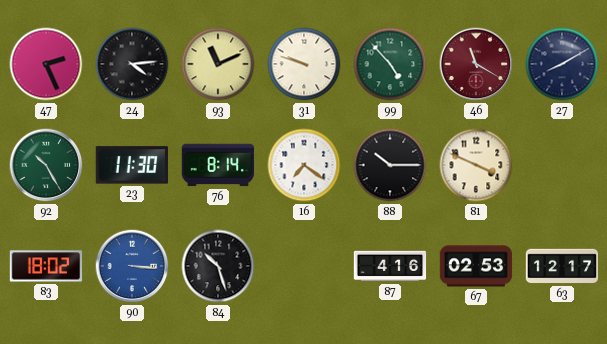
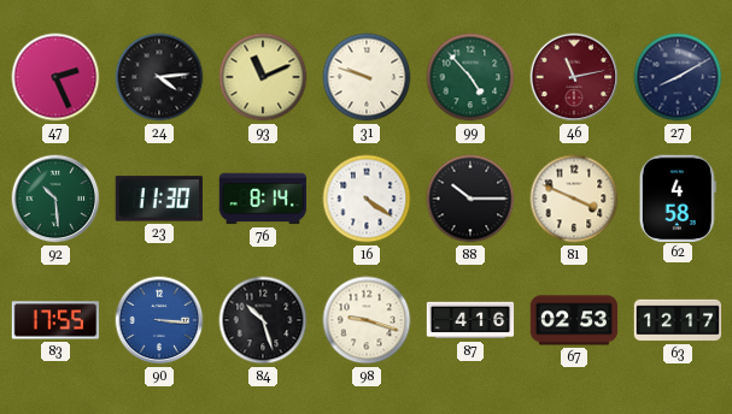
46: 11:20 -> 11:13 (574, 77)
92: 10:25 -> 10:29 (55, 199)
16: 7:21 -> 4:21 (367, 199)
62: none -> 4:58 (678, 197)
83: 18:02 -> 17:55 (55, 320)
98: none -> 9:18 (367, 320)
